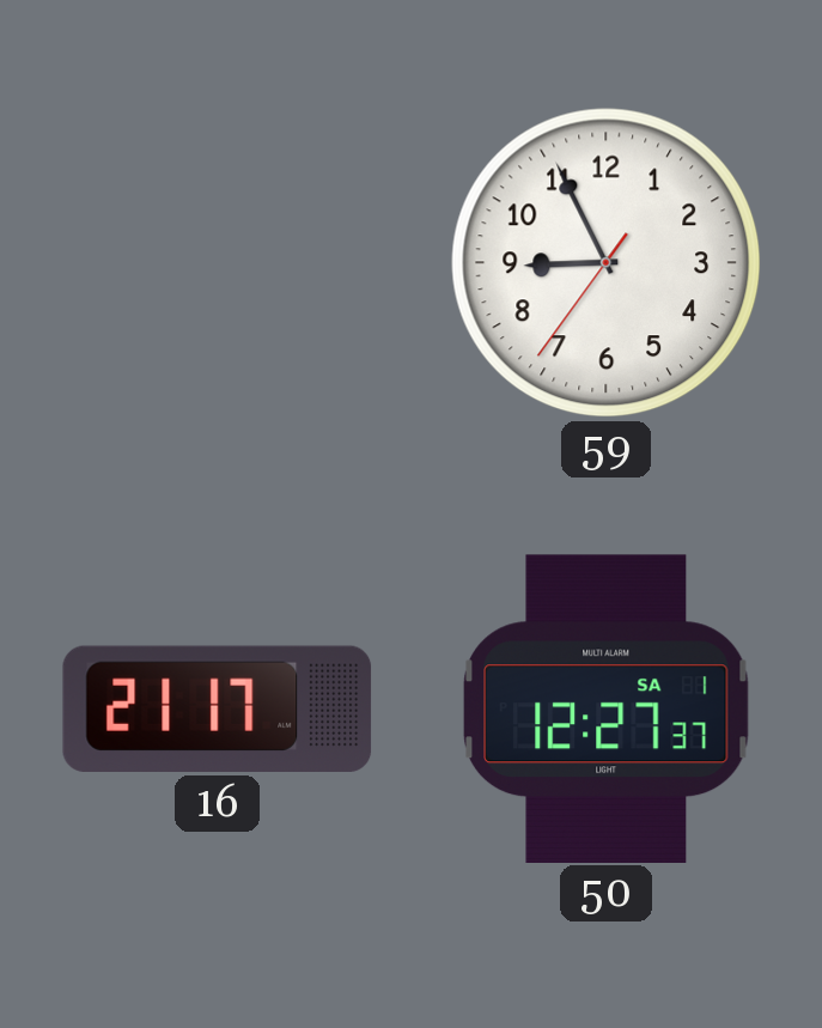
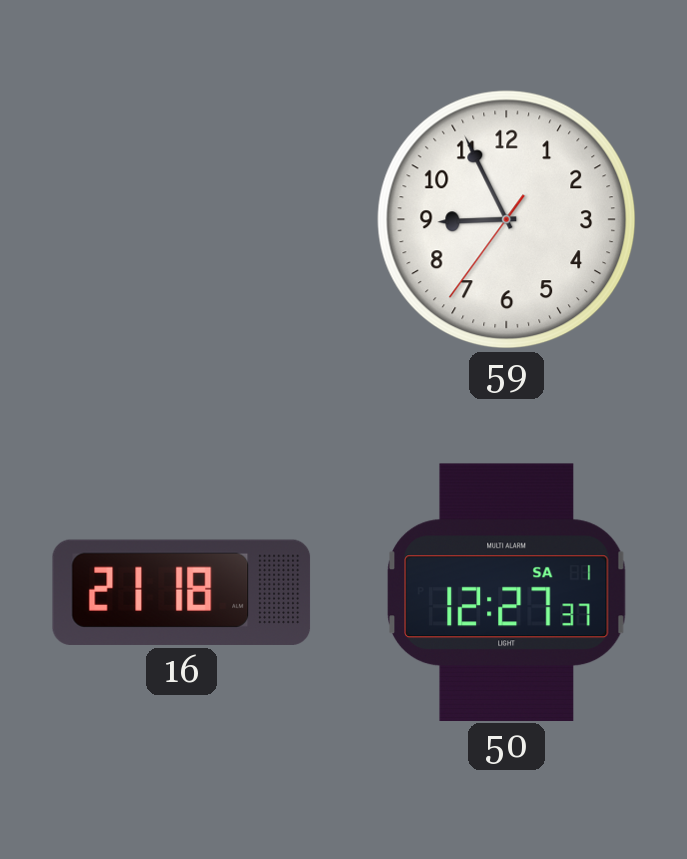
16: 21:17 -> 21:18 (182, 592)
